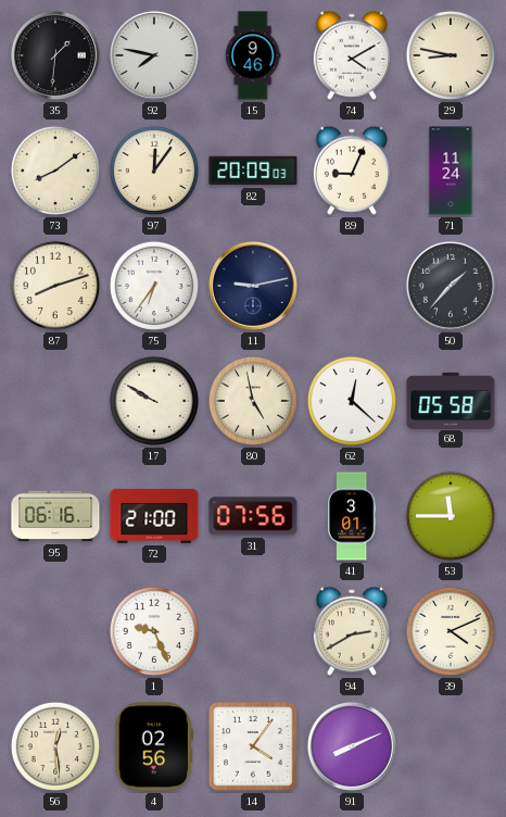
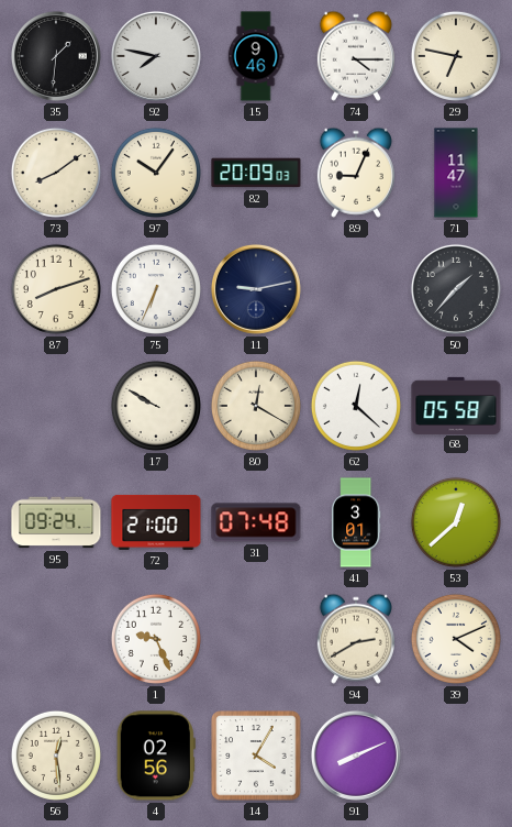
74: 4:10 -> 4:15 (356, 56)
29: 8:47 -> 6:47 (456, 56)
97: 12:06 -> 10:06 (156, 173)
71: 11:24 -> 11:47 (456, 173)
75: 6:36 -> 6:34 (156, 289)
80: 4:58 -> 12:20 (256, 406)
95: 06:16 -> 09:24 (56, 522)
31: 07:56 -> 07:48 (256, 522)
53: 11:45 -> 12:38 (456, 522)
14: 4:06 -> 4:05 (256, 756)
